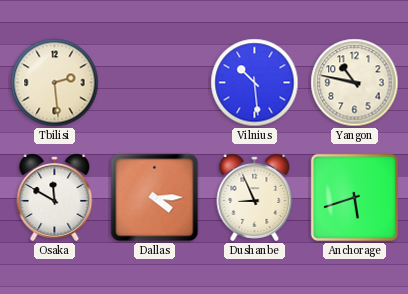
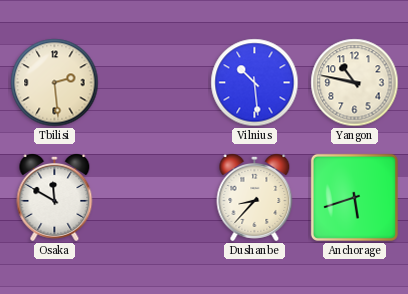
Dallas: 4:15 -> none (155, 198)
Dushanbe: 8:56 -> 8:37 (255, 197)
